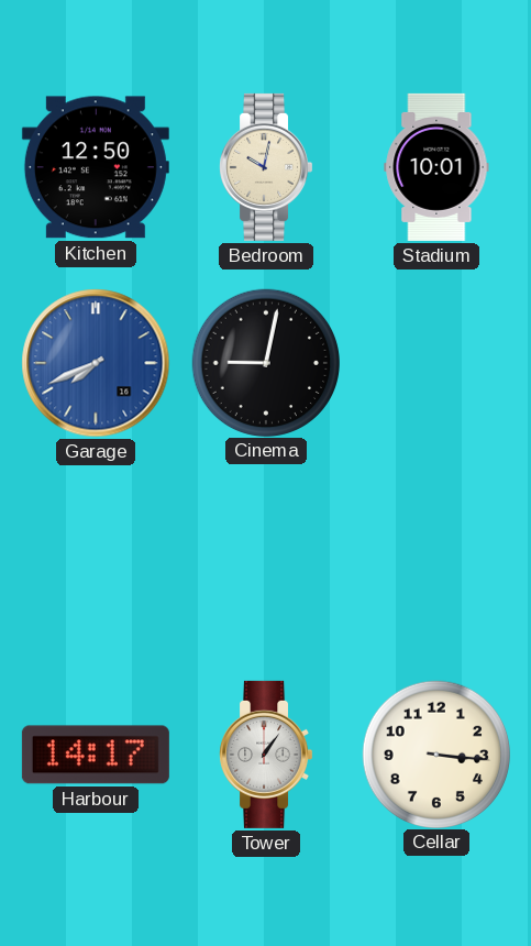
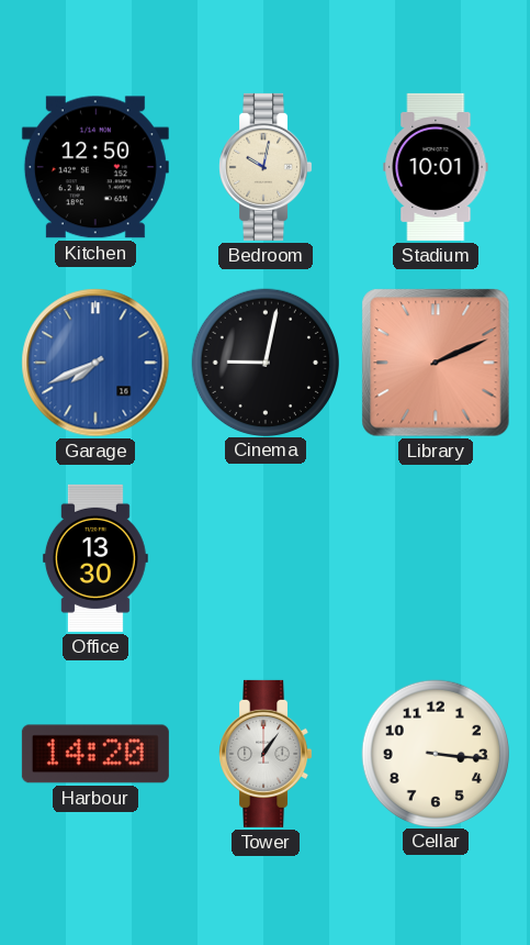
Library: none -> 2:11 (436, 363)
Office: none -> 13:30 (95, 558)
Harbour: 14:17 -> 14:20 (95, 754)
